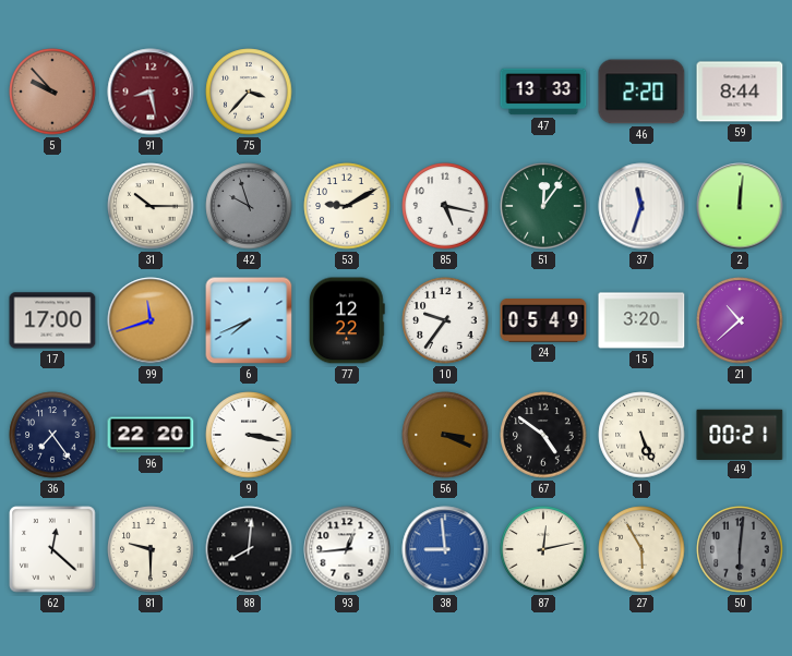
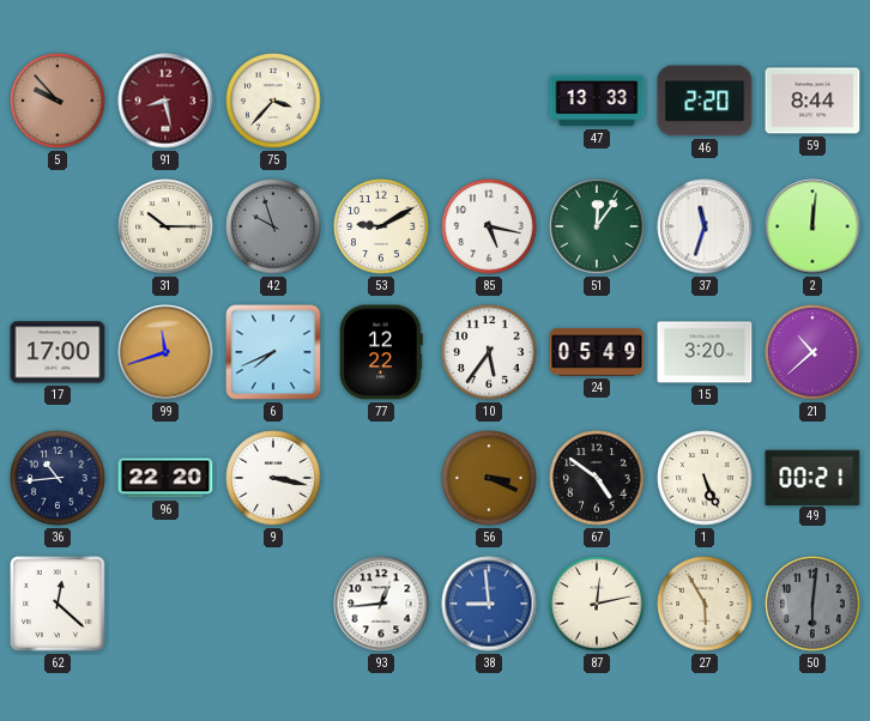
10: 9:36 -> 5:36 (489, 352)
36: 7:24 -> 10:44 (58, 478)
81: 9:30 -> none (151, 549)
88: 8:01 -> none (249, 549)
